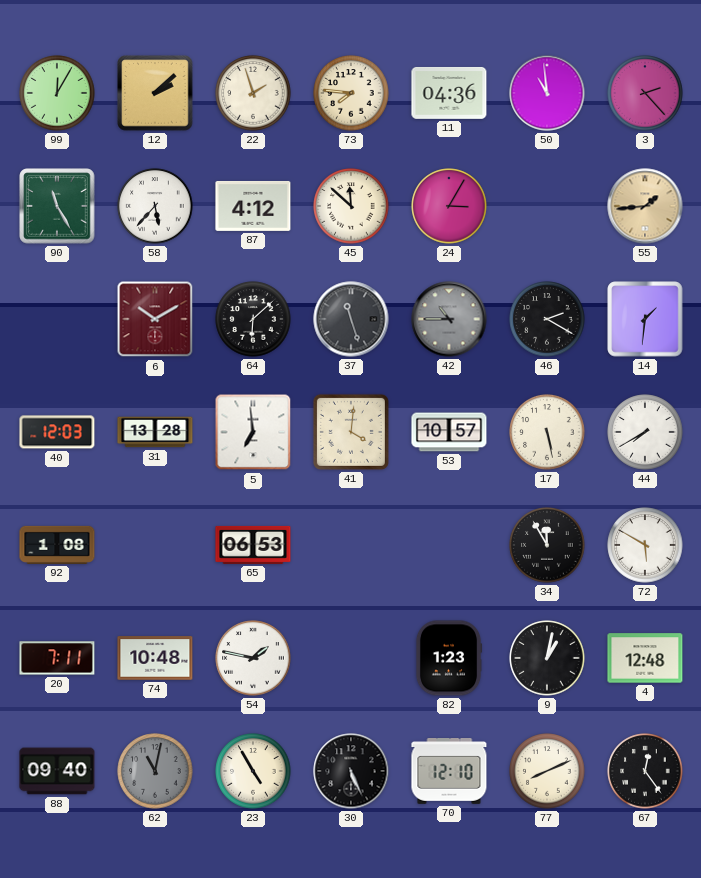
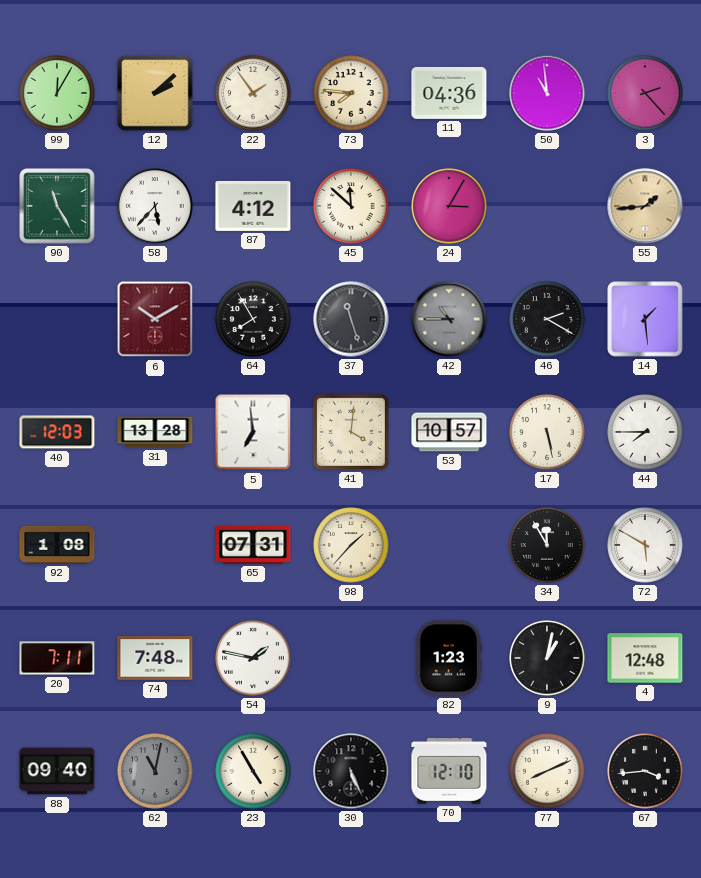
22: 1:57 -> 1:54 (253, 93)
64: 6:08 -> 7:55 (253, 319)
14: 1:31 -> 1:29 (645, 319)
44: 7:40 -> 7:45 (645, 432)
65: 06:53 -> 07:31 (253, 545)
98: none -> 1:37 (351, 545)
74: 10:48 -> 7:48 (155, 658)
67: 12:24 -> 3:44 (645, 771)
